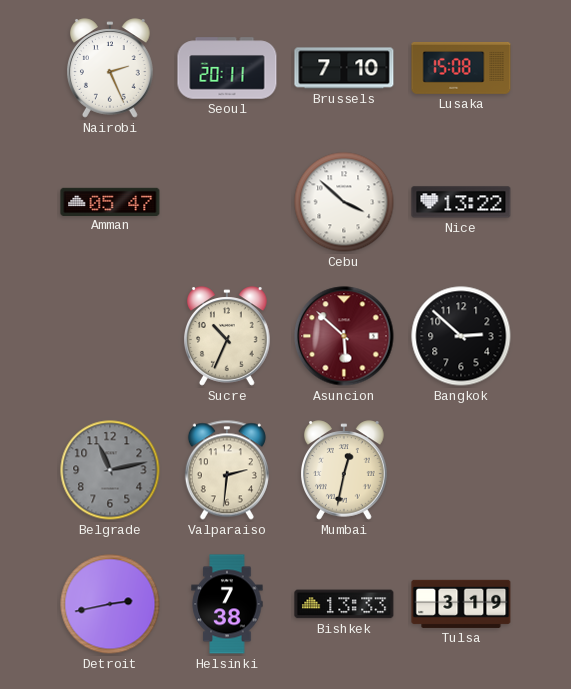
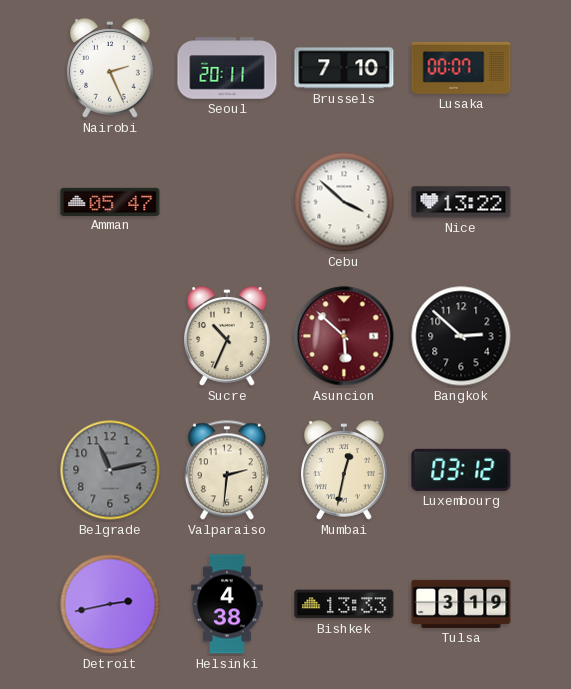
Lusaka: 15:08 -> 00:07 (461, 68)
Luxembourg: none -> 03:12 (461, 470)
Helsinki: 7:38 -> 4:38 (227, 604)
